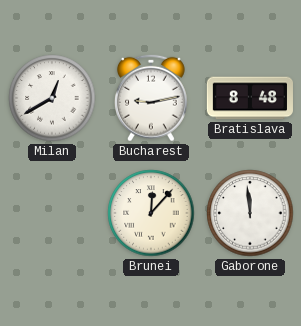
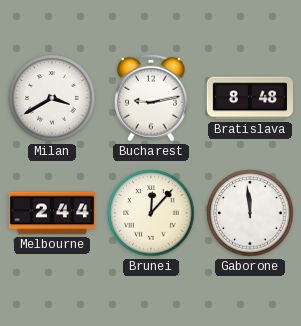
Milan: 12:40 -> 3:40 (52, 98)
Melbourne: none -> 2:44 (52, 213)
